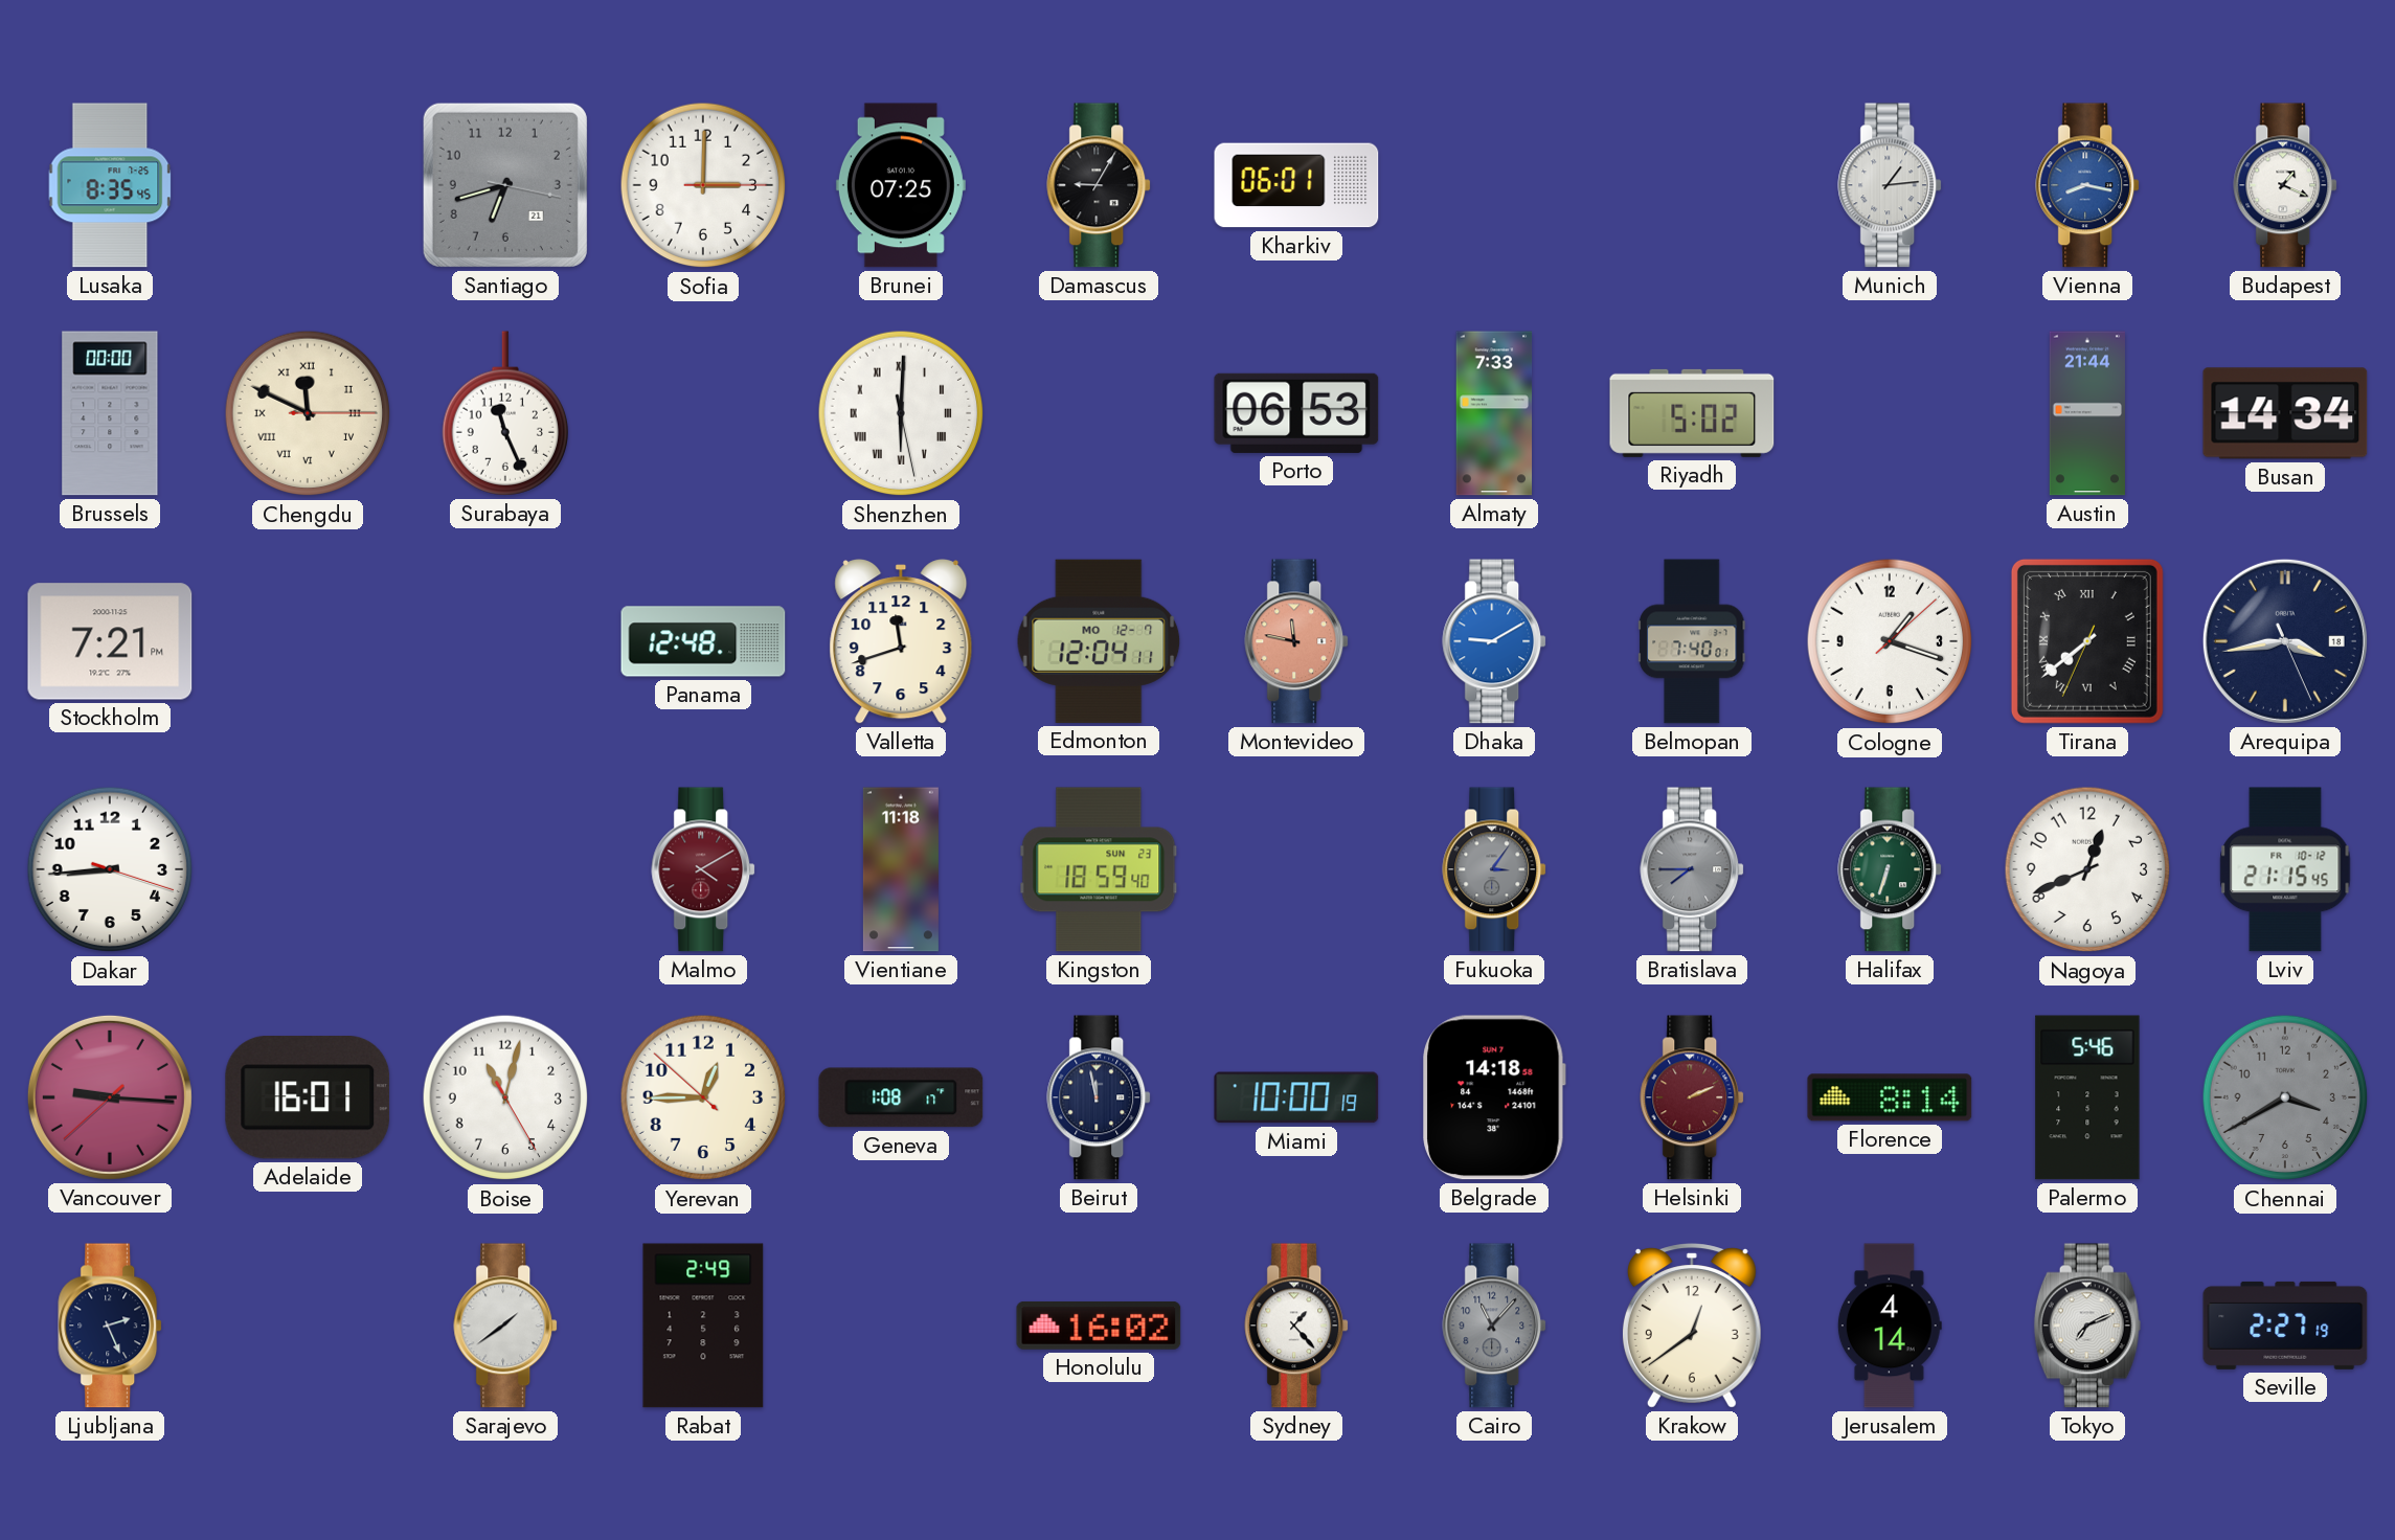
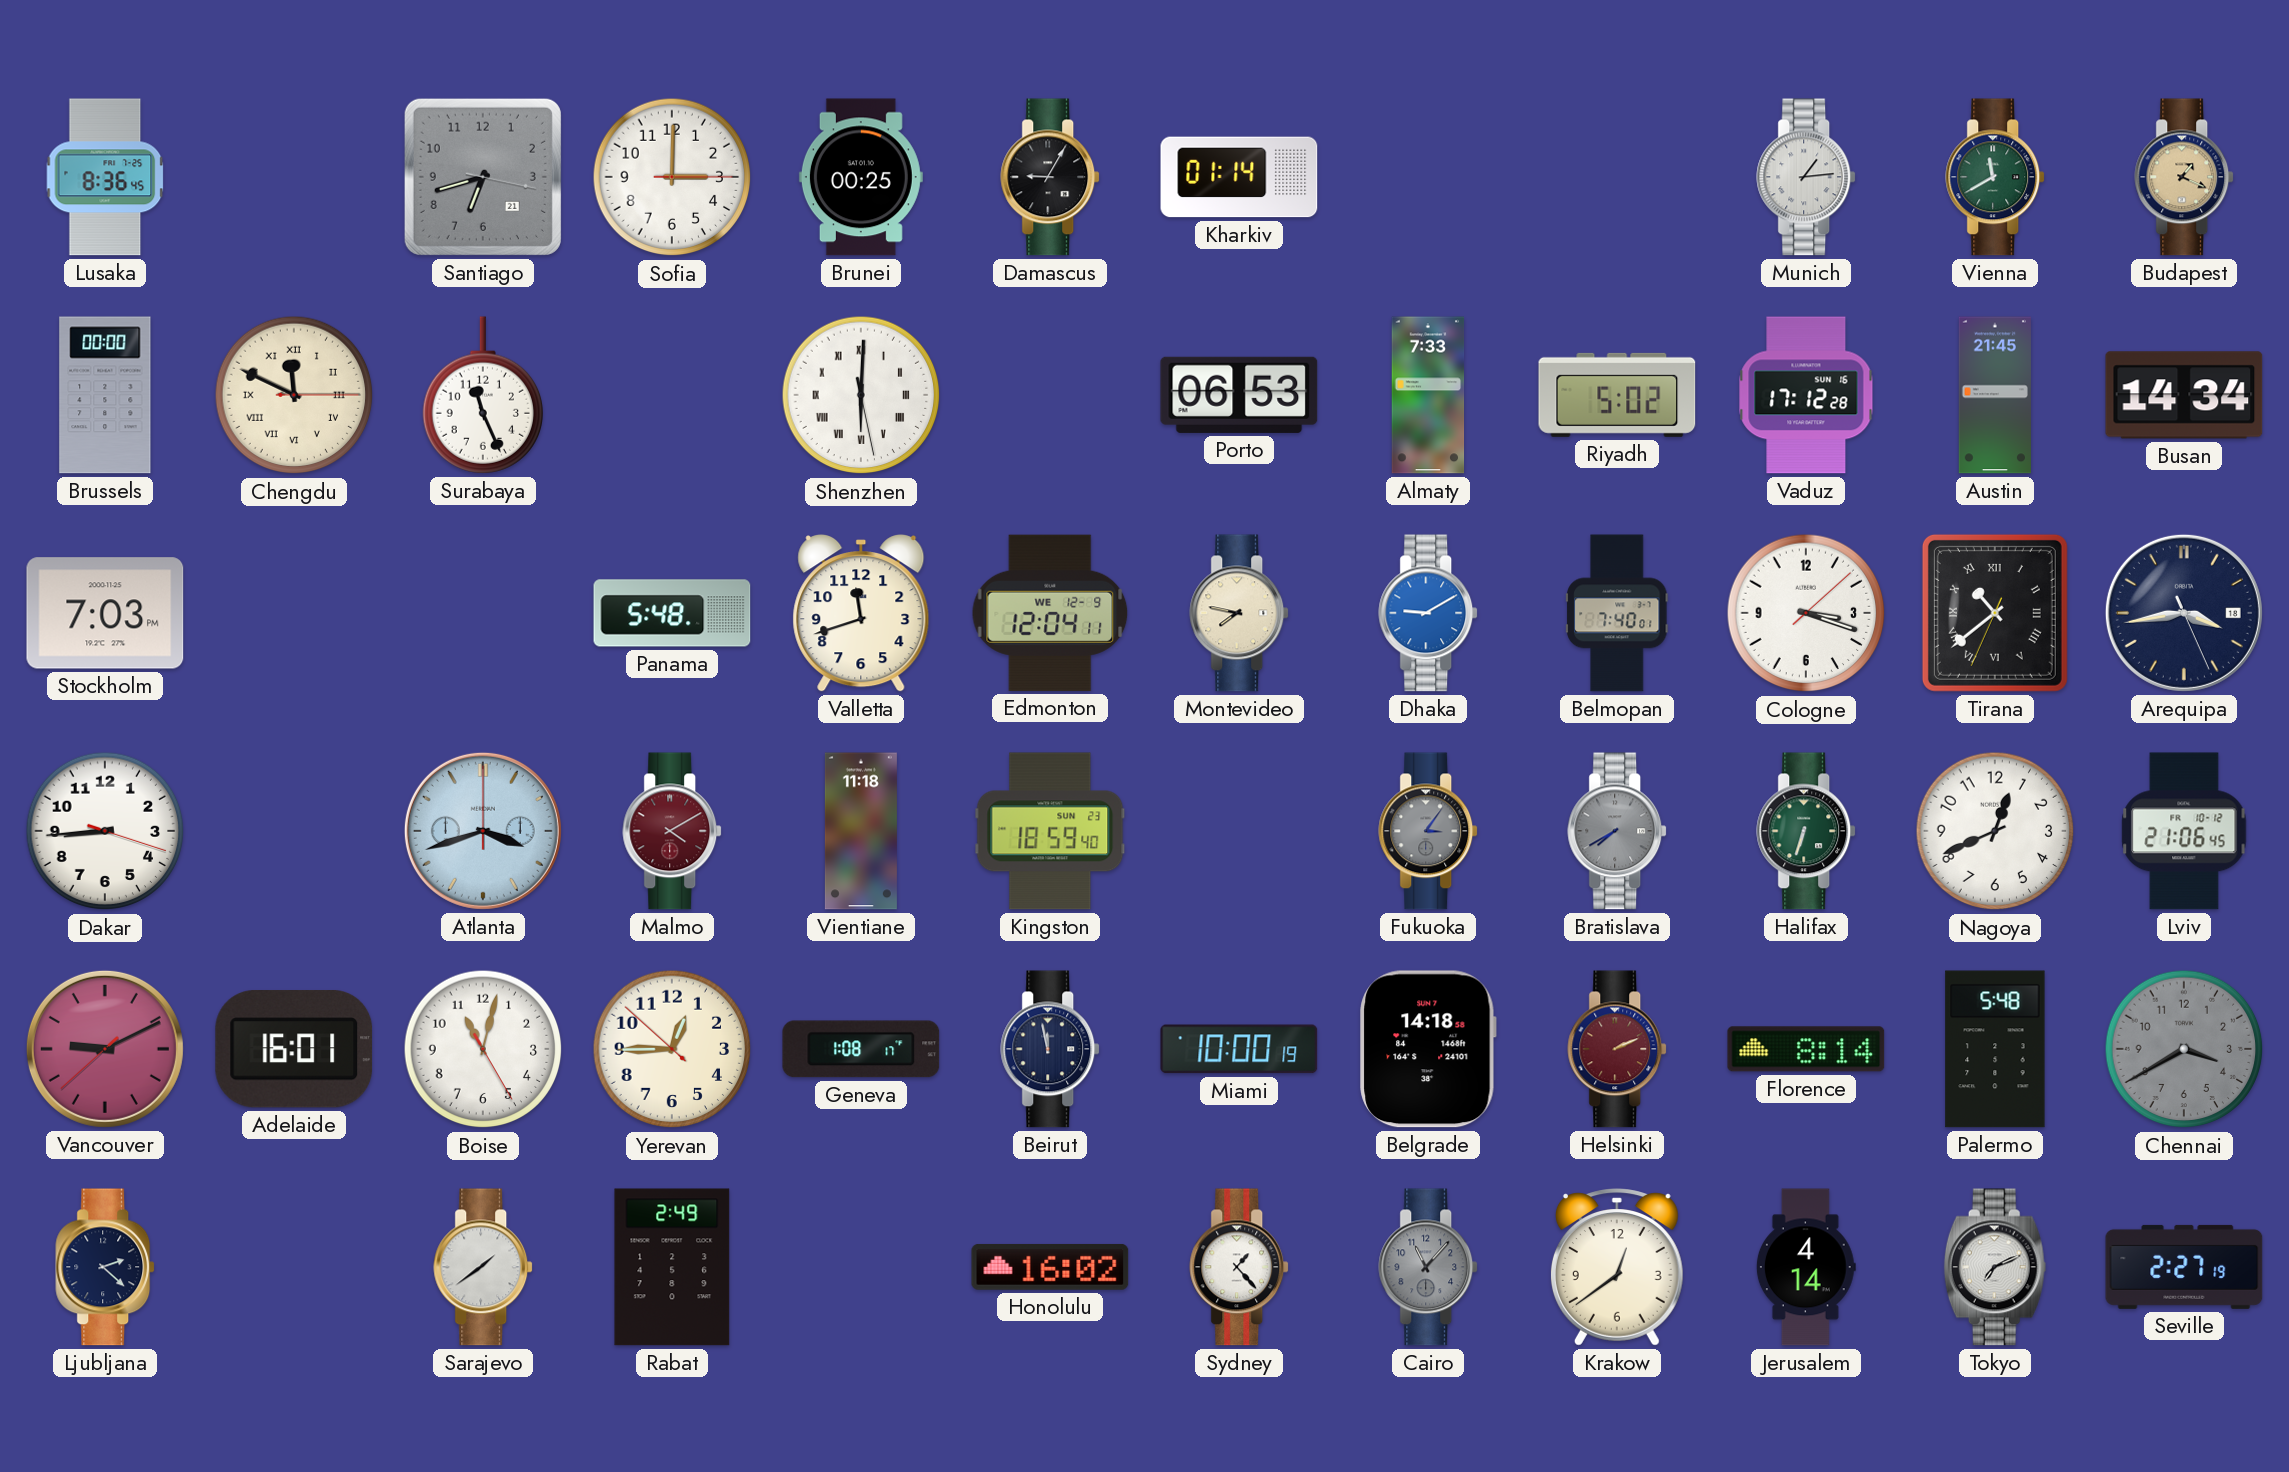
Lusaka: 8:35 -> 8:36 (105, 177)
Brunei: 07:25 -> 00:25 (861, 177)
Kharkiv: 06:01 -> 01:14 (1239, 177)
Vienna: 8:17 -> 11:40 (1996, 177)
Vienna dial: blue -> green (1996, 177)
Budapest dial: white -> champagne (2185, 177)
Vaduz: none -> 17:12 (1806, 395)
Austin: 21:44 -> 21:45 (1994, 395)
Stockholm: 7:21 -> 7:03 (105, 613)
Panama: 12:48 -> 5:48 (672, 613)
Edmonton date: MO 12-7 -> WE 12-9 (1050, 613)
Montevideo: 11:47 -> 7:47 (1240, 613)
Montevideo dial: salmon -> cream (1240, 613)
Cologne: 1:18 -> 3:18 (1806, 613)
Tirana: 7:38 -> 10:38 (1995, 613)
Atlanta: none -> 3:42 (483, 831)
Bratislava: 7:45 -> 7:40 (1618, 831)
Lviv: 21:15 -> 21:06 (2184, 831)
Vancouver: 9:15 -> 9:10 (105, 1049)
Palermo: 5:46 -> 5:48 (1995, 1049)
Ljubljana: 2:26 -> 2:22 (106, 1267)
